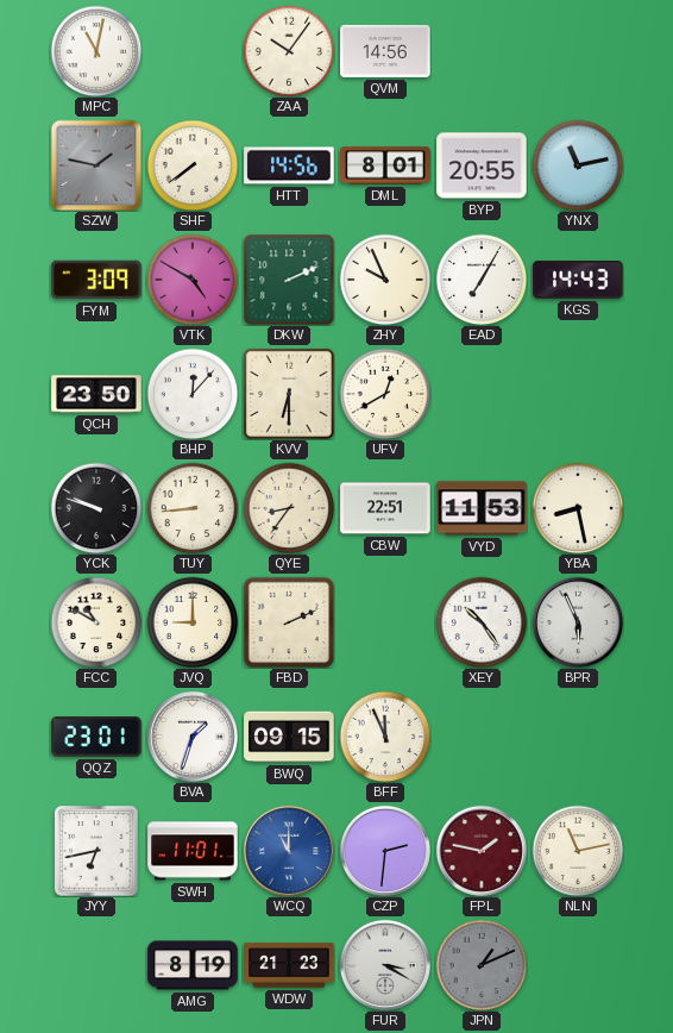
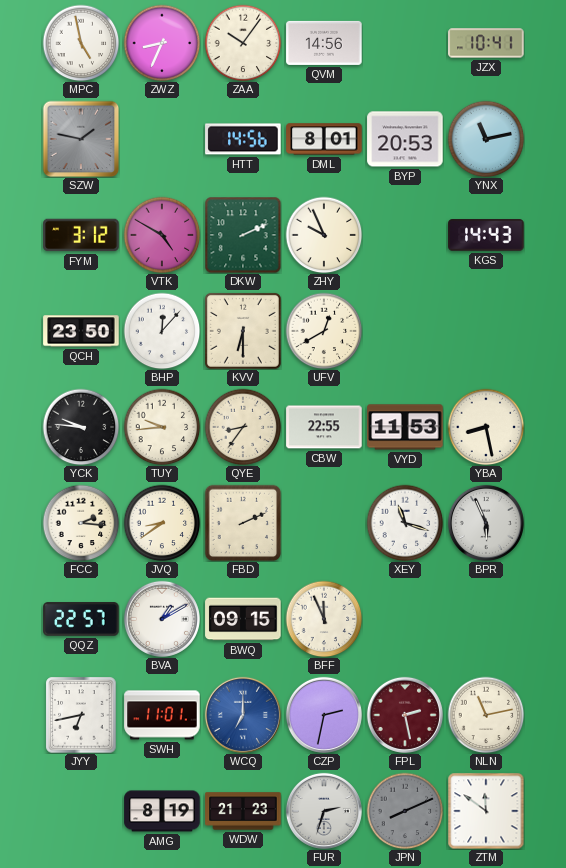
MPC: 11:02 -> 4:58 (81, 43)
ZWZ: none -> 8:34 (162, 43)
JZX: none -> 10:41 (486, 43)
SHF: 7:39 -> none (193, 165)
BYP: 20:55 -> 20:53 (405, 139)
FYM: 3:09 -> 3:12 (81, 235)
EAD: 7:05 -> none (482, 280)
YCK: 9:48 -> 9:46 (81, 427)
TUY: 8:44 -> 9:44 (162, 427)
CBW: 22:51 -> 22:55 (324, 427)
FCC: 10:50 -> 2:16 (81, 523)
JVQ: 9:00 -> 8:39 (162, 523)
XEY: 10:24 -> 11:18 (405, 523)
QQZ: 23:01 -> 22:57 (81, 619)
BVA: 1:33 -> 1:10 (162, 619)
WCQ: 11:00 -> 7:00 (243, 715)
CZP: 2:31 -> 2:32 (324, 715)
FPL: 1:47 -> 2:28 (405, 715)
FUR: 3:20 -> 2:33 (324, 811)
JPN: 1:11 -> 8:11 (405, 811)
ZTM: none -> 11:51 (486, 811)
